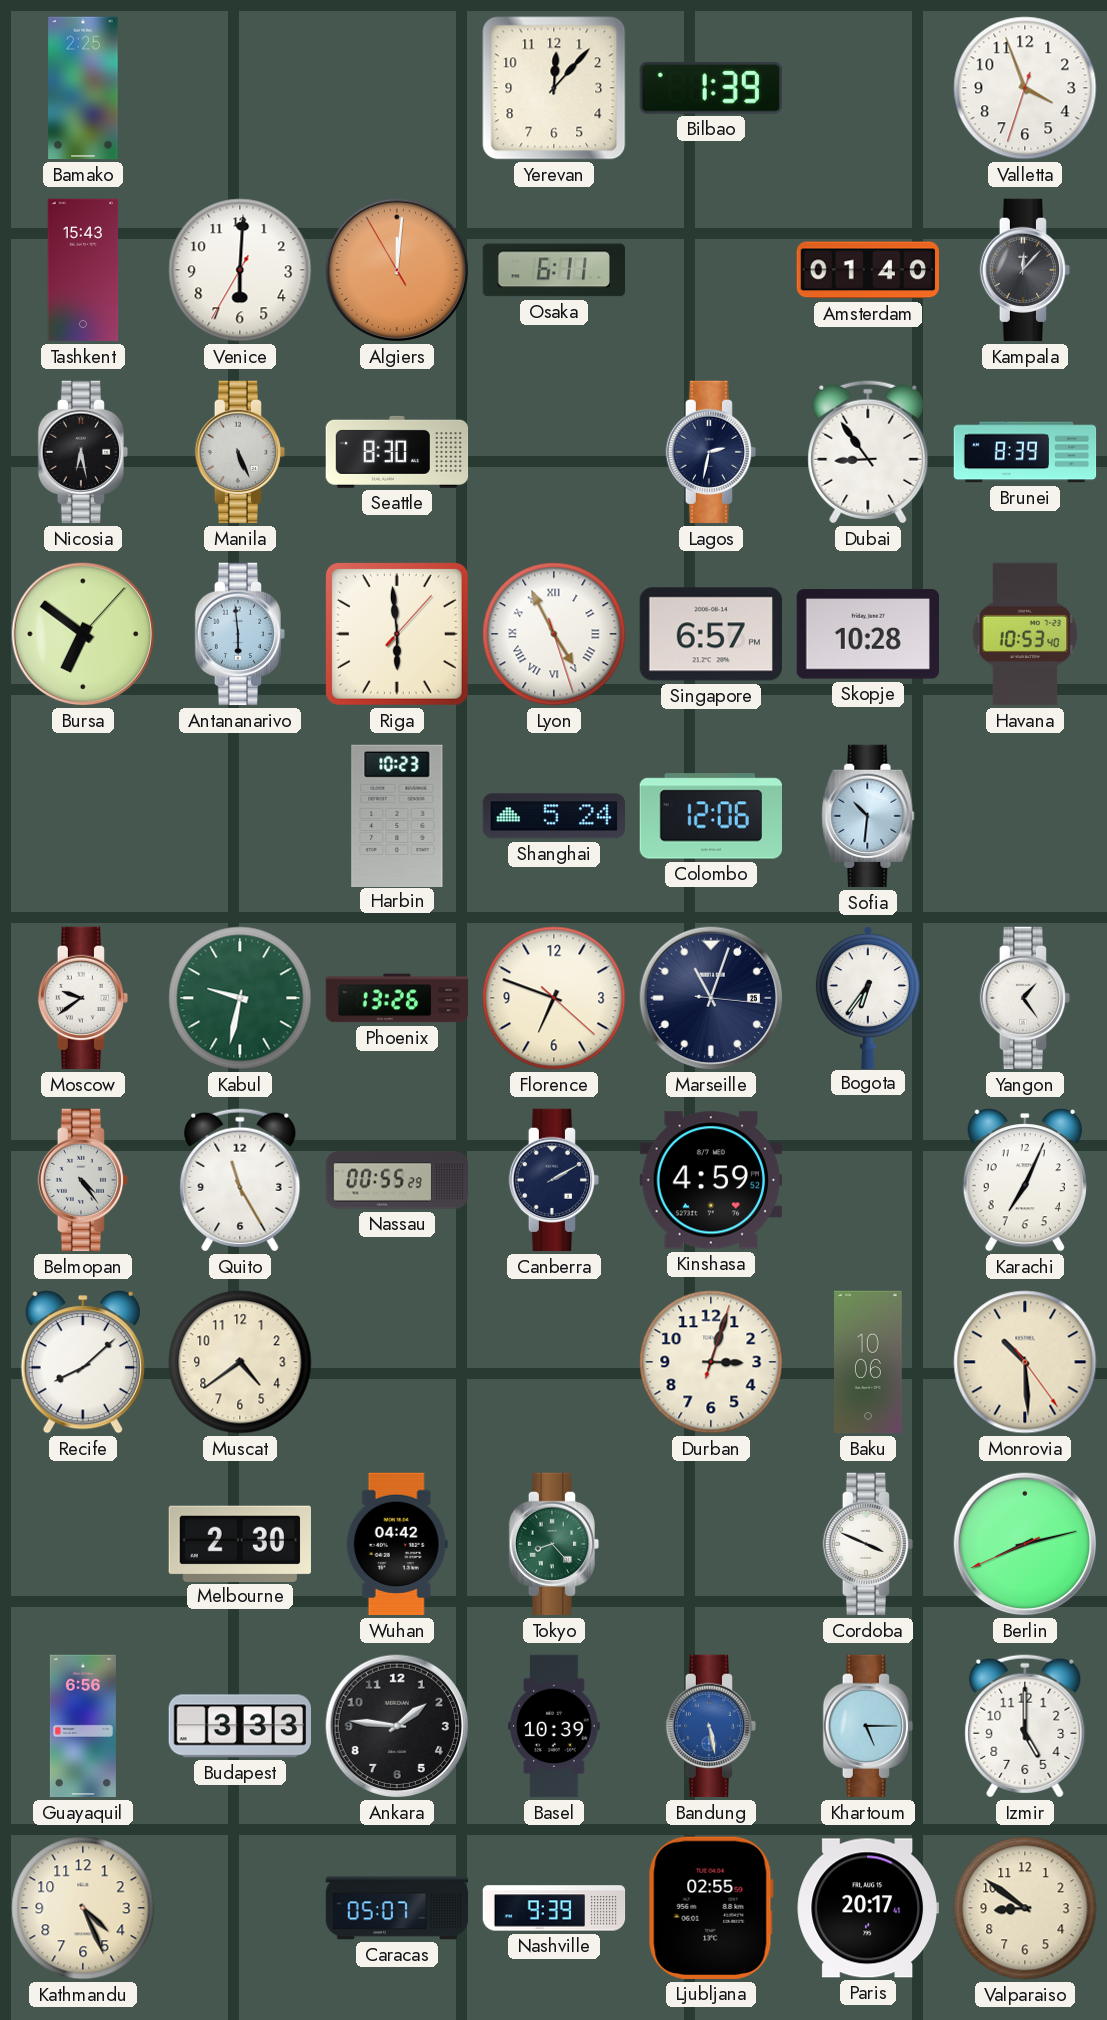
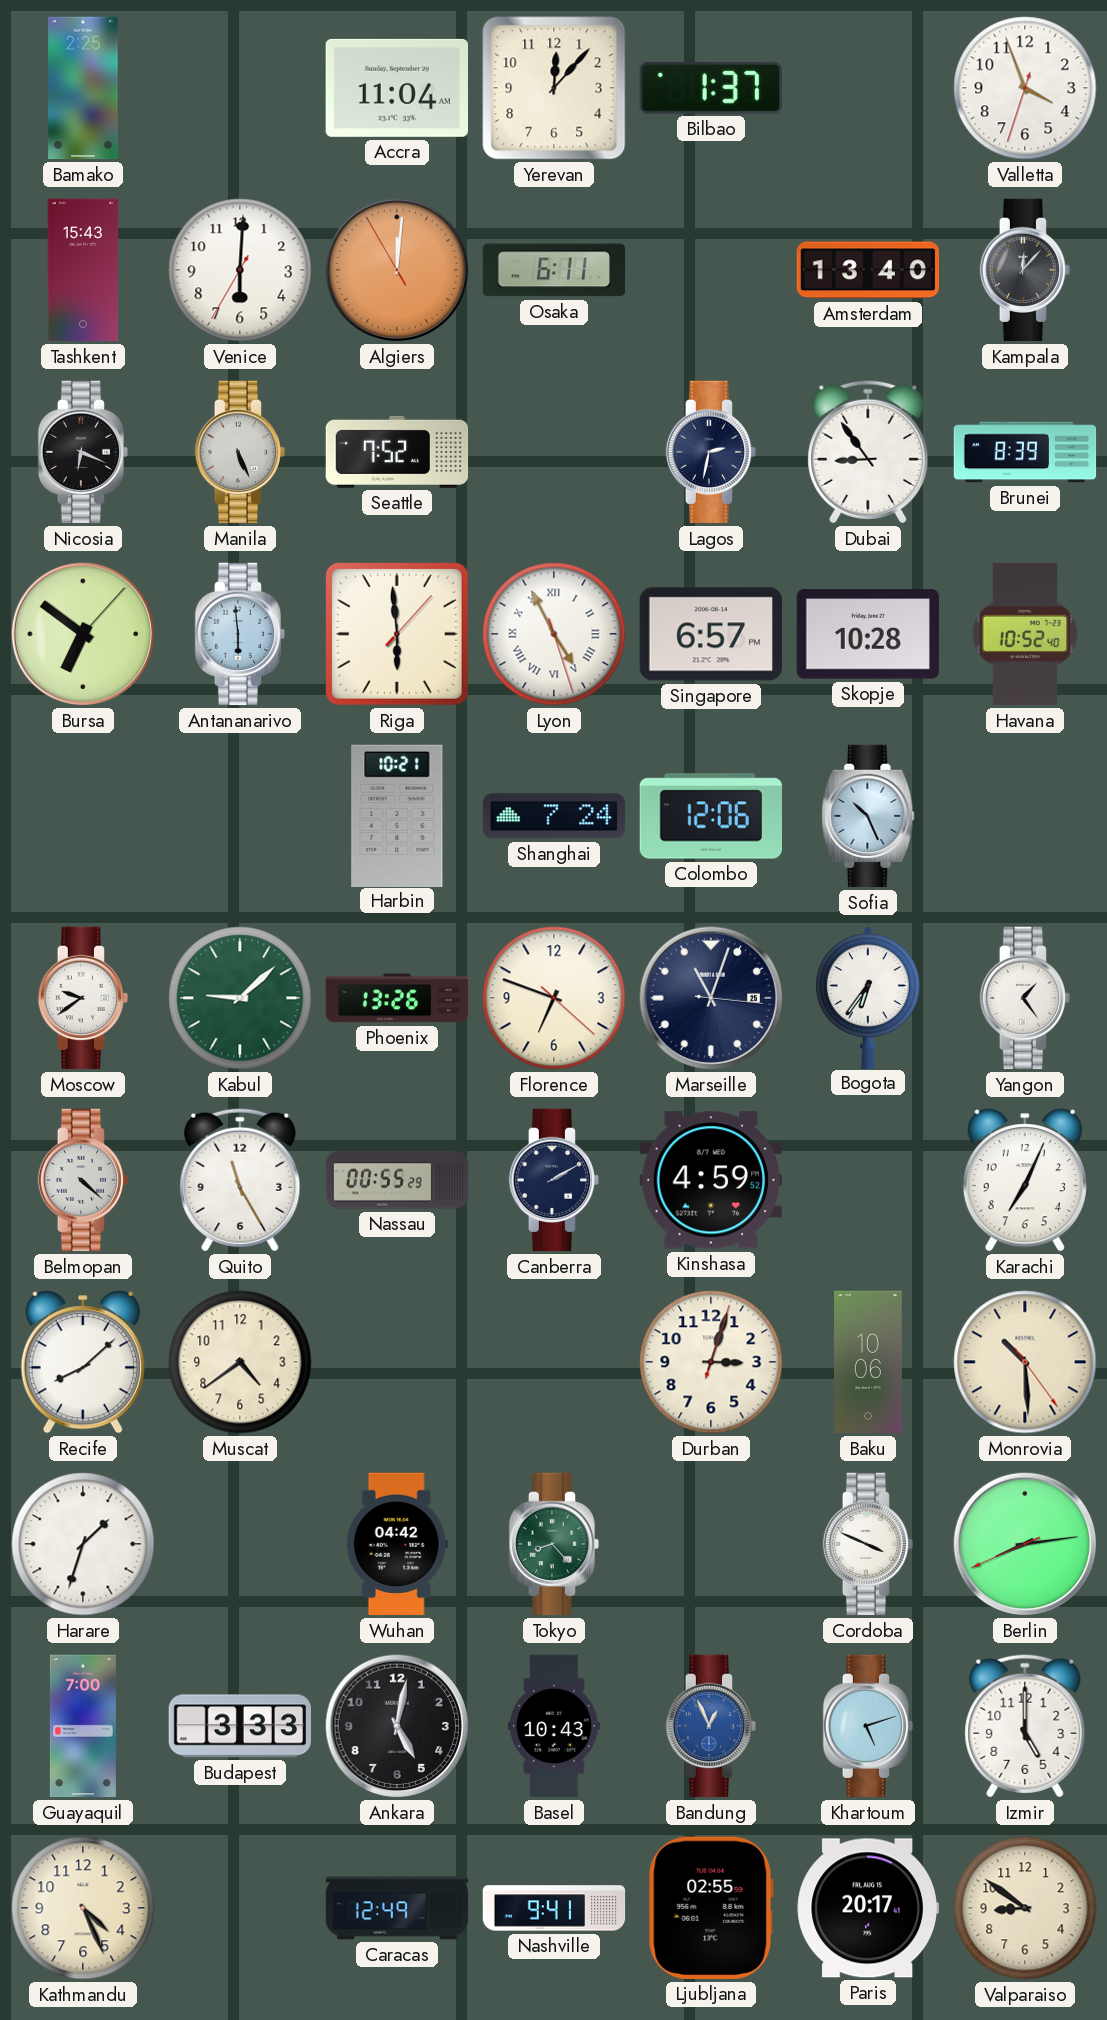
Accra: none -> 11:04 (397, 88)
Bilbao: 1:39 -> 1:37 (711, 88)
Amsterdam: 01:40 -> 13:40 (867, 270)
Nicosia: 6:28 -> 6:19 (83, 452)
Seattle: 8:30 -> 7:52 (397, 452)
Havana: 10:53 -> 10:52 (1025, 634)
Harbin: 10:23 -> 10:21 (397, 815)
Shanghai: 5:24 -> 7:24 (554, 816)
Sofia: 10:31 -> 10:26 (868, 816)
Kabul: 9:32 -> 9:08 (240, 998)
Belmopan: 4:24 -> 4:22 (83, 1180)
Harare: none -> 1:33 (83, 1544)
Melbourne: 2:30 -> none (240, 1543)
Berlin: 8:12 -> 8:13 (1025, 1544)
Guayaquil: 6:56 -> 7:00 (83, 1726)
Ankara: 1:46 -> 5:02 (397, 1726)
Basel: 10:39 -> 10:43 (554, 1726)
Bandung: 5:28 -> 12:56 (711, 1726)
Khartoum: 5:15 -> 5:12 (868, 1726)
Caracas: 05:07 -> 12:49 (397, 1908)
Nashville: 9:39 -> 9:41 (554, 1908)
